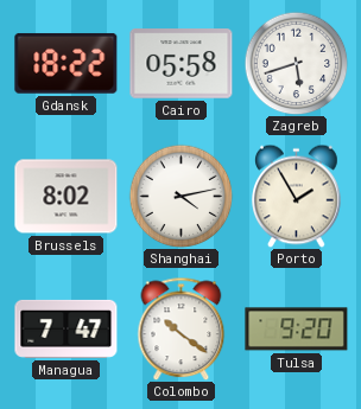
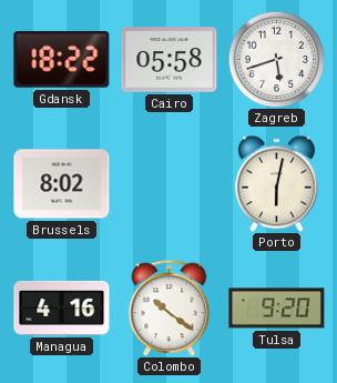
Shanghai: 4:13 -> none (180, 196)
Porto: 1:55 -> 6:02 (277, 183)
Managua: 7:47 -> 4:16 (62, 308)
